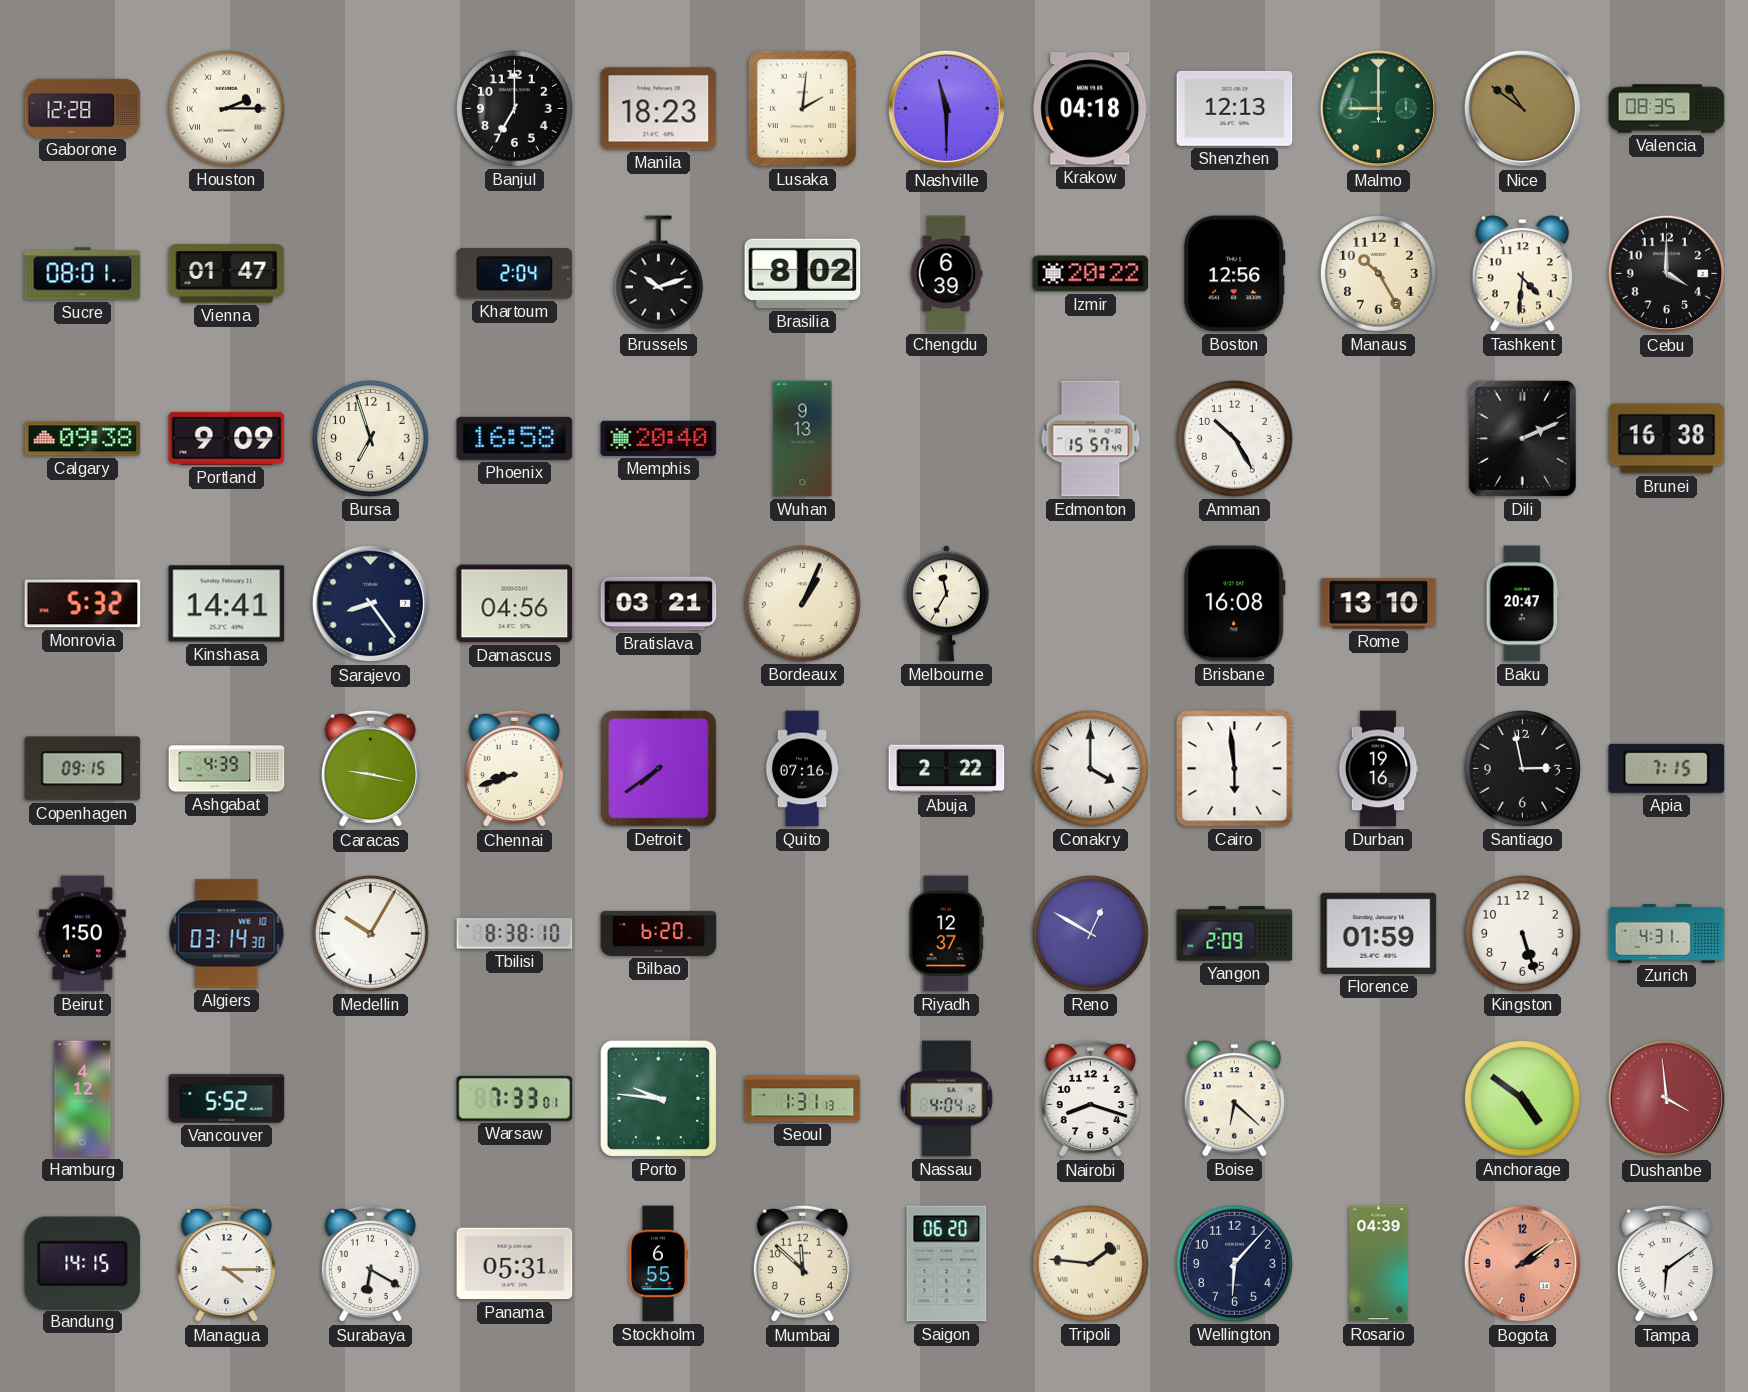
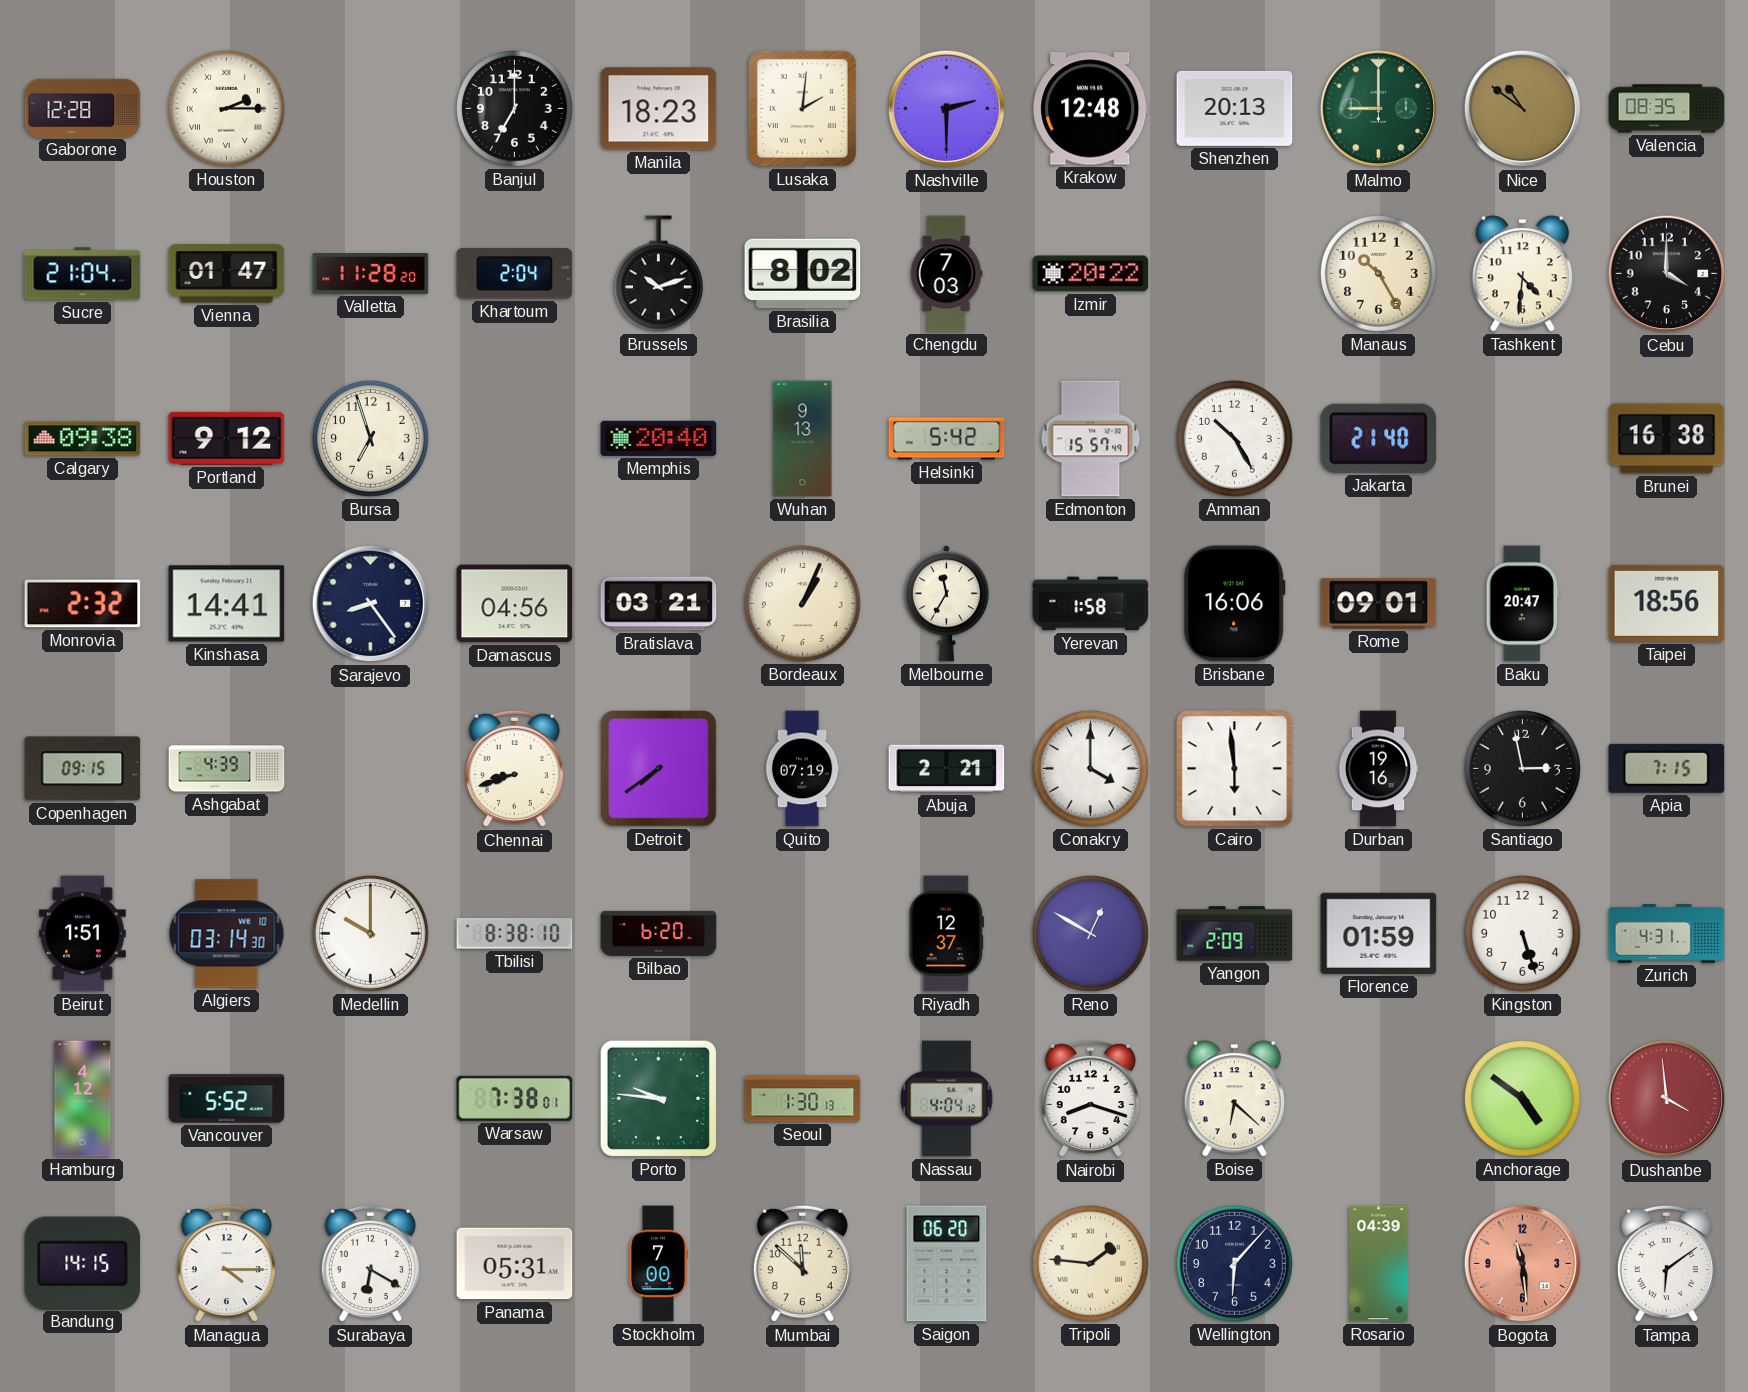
Nashville: 11:30 -> 2:30 (947, 109)
Krakow: 04:18 -> 12:48 (1091, 109)
Shenzhen: 12:13 -> 20:13 (1235, 108)
Sucre: 08:01 -> 21:04 (83, 274)
Valletta: none -> 11:28 (371, 274)
Chengdu: 6:39 -> 7:03 (946, 274)
Boston: 12:56 -> none (1235, 274)
Portland: 9:09 -> 9:12 (227, 438)
Phoenix: 16:58 -> none (515, 438)
Helsinki: none -> 5:42 (947, 439)
Jakarta: none -> 21:40 (1379, 438)
Dili: 2:11 -> none (1522, 438)
Monrovia: 5:32 -> 2:32 (83, 604)
Yerevan: none -> 1:58 (1091, 604)
Brisbane: 16:08 -> 16:06 (1234, 604)
Rome: 13:10 -> 09:01 (1379, 604)
Taipei: none -> 18:56 (1667, 603)
Caracas: 9:17 -> none (370, 769)
Quito: 07:16 -> 07:19 (802, 769)
Abuja: 2:22 -> 2:21 (947, 769)
Beirut: 1:50 -> 1:51 (83, 934)
Medellin: 10:05 -> 10:00 (371, 934)
Warsaw: 7:33 -> 7:38 (515, 1098)
Seoul: 1:31 -> 1:30 (803, 1099)
Stockholm: 6:55 -> 7:00 (658, 1264)
Bogota: 2:09 -> 11:29 (1523, 1264)
